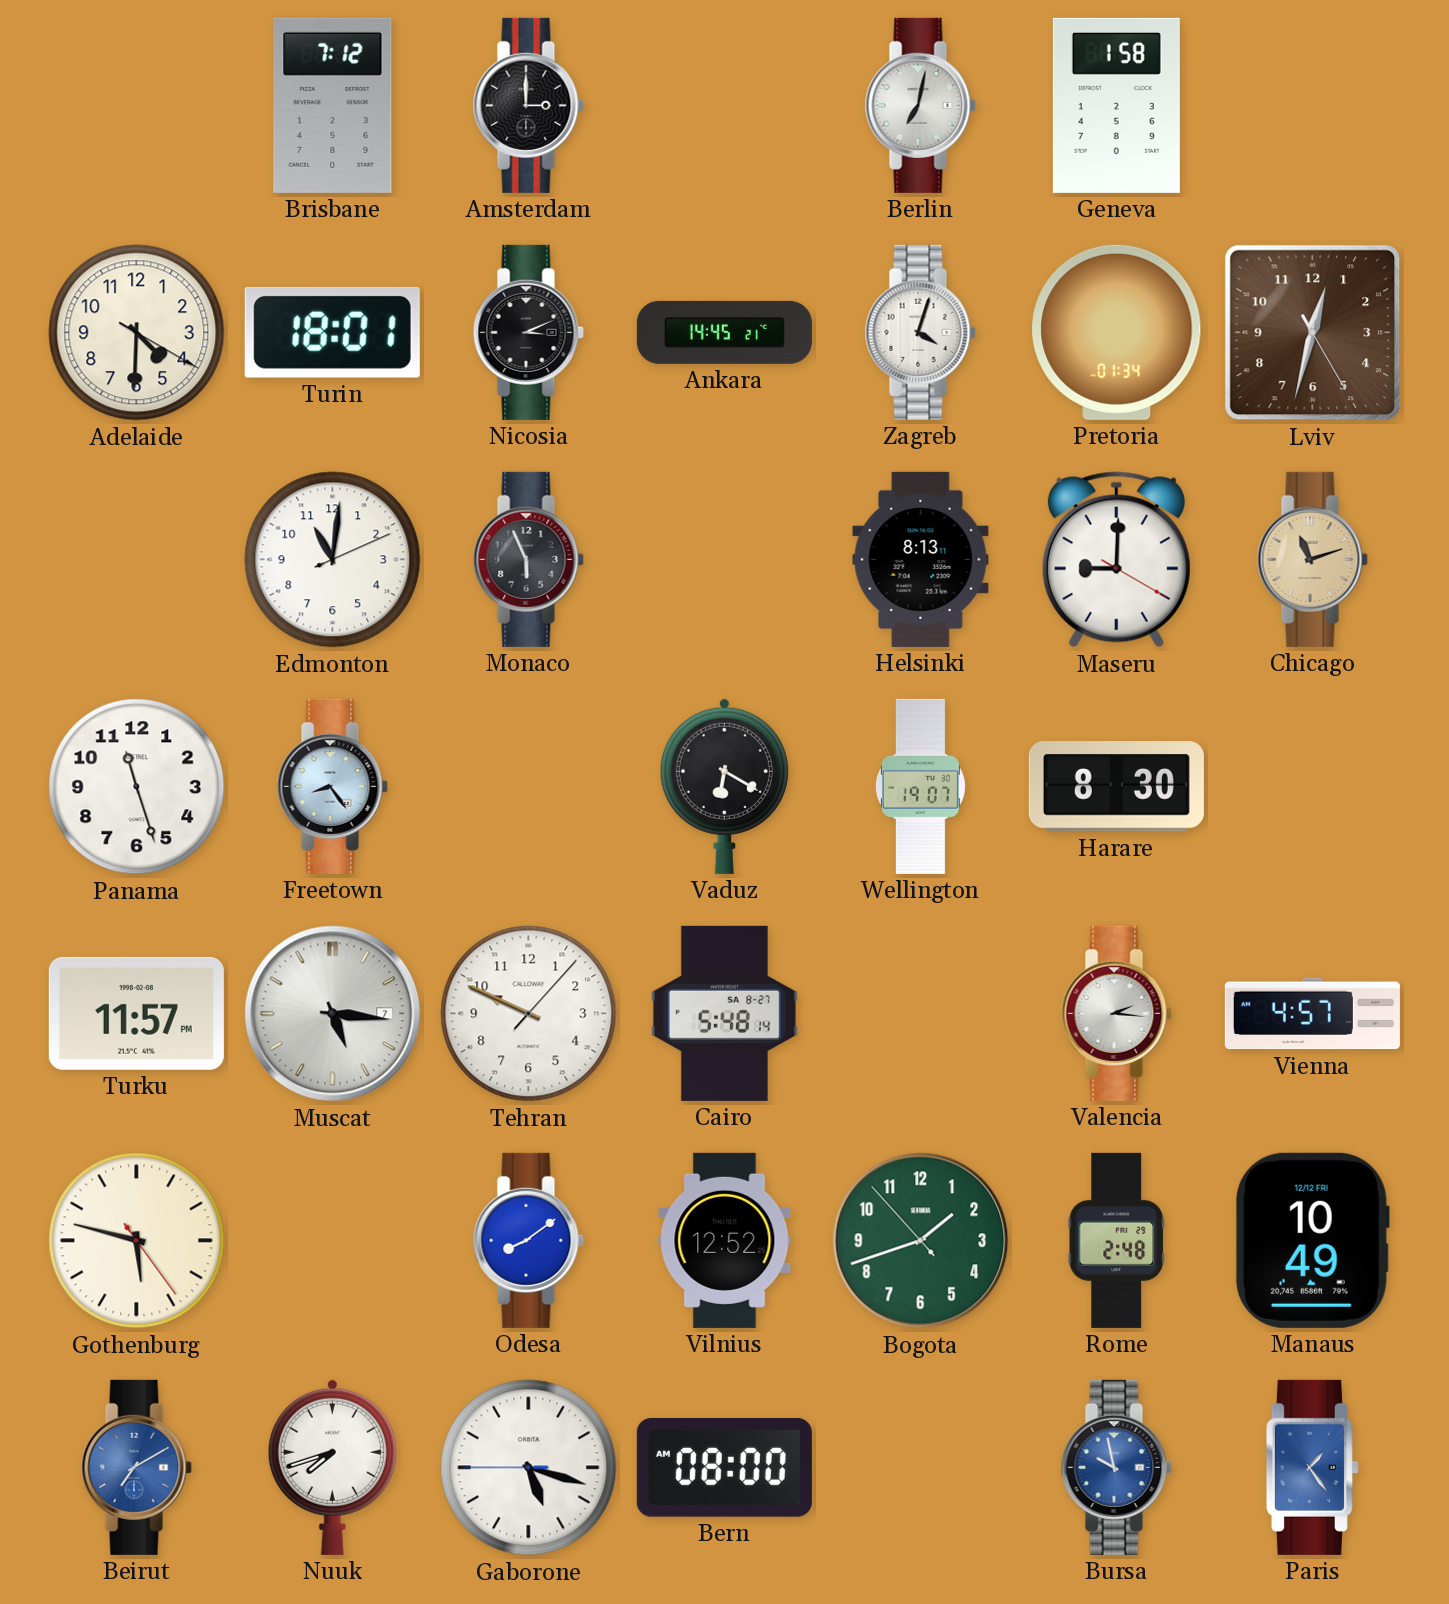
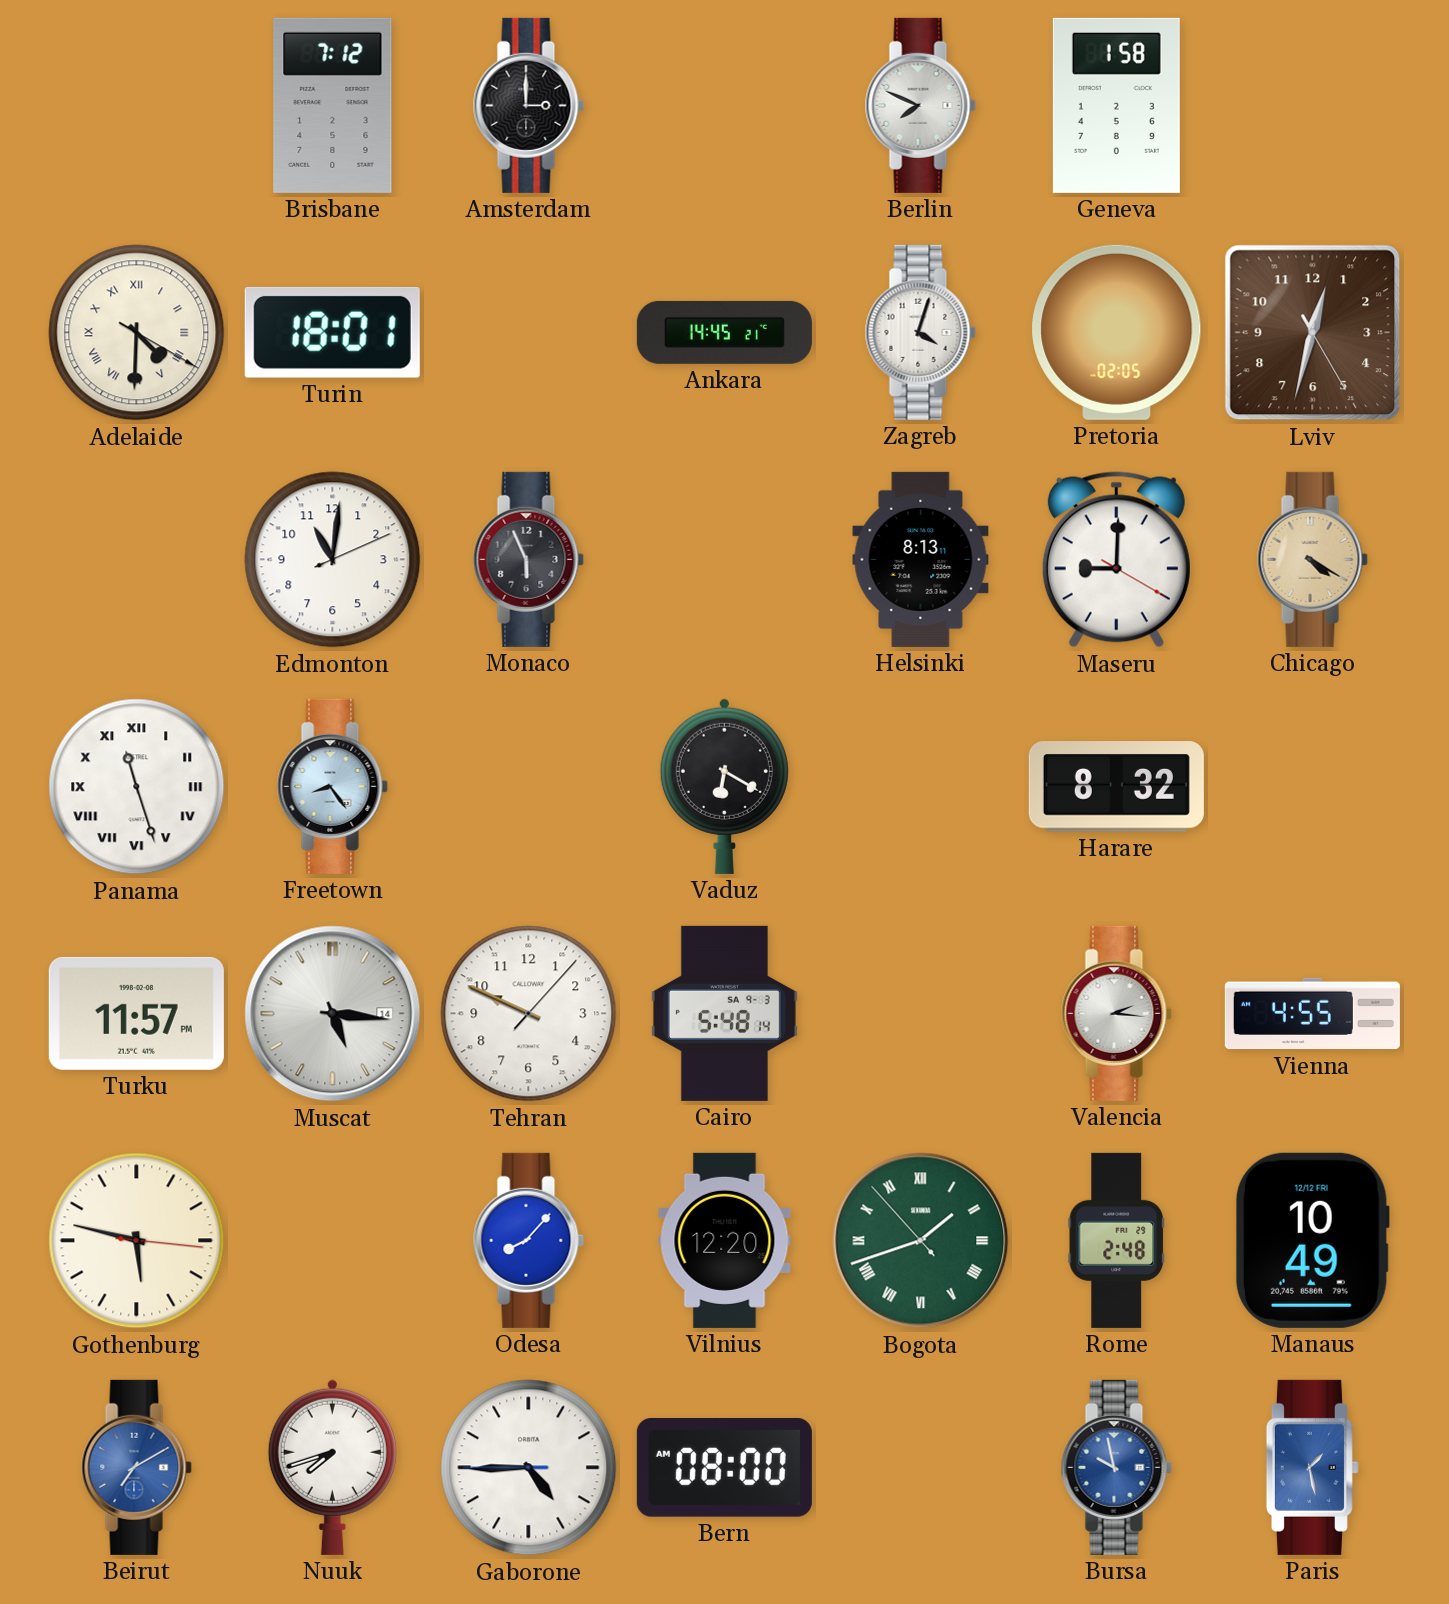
Berlin: 7:02 -> 7:49 (920, 105)
Adelaide numerals: Arabic -> Roman (137, 333)
Nicosia: 3:11 -> none (528, 332)
Pretoria: 01:34 -> 02:05 (1117, 332)
Chicago: 11:12 -> 4:20 (1312, 559)
Panama numerals: Arabic -> Roman (137, 787)
Wellington: 19:07 -> none (920, 786)
Harare: 8:30 -> 8:32 (1116, 787)
Muscat date: 7 -> 14 (333, 1014)
Cairo date: SA 8-27 -> SA 9-3 (724, 1013)
Vienna: 4:57 -> 4:55 (1312, 1014)
Gothenburg: 5:47:24 -> 5:47:16 (137, 1241)
Odesa: 8:09 -> 8:07 (528, 1240)
Vilnius: 12:52 -> 12:20 (725, 1240)
Bogota numerals: Arabic -> Roman (921, 1241)
Gaborone: 5:17 -> 4:44 (529, 1468)
Paris: 1:24 -> 1:28 (1312, 1467)
